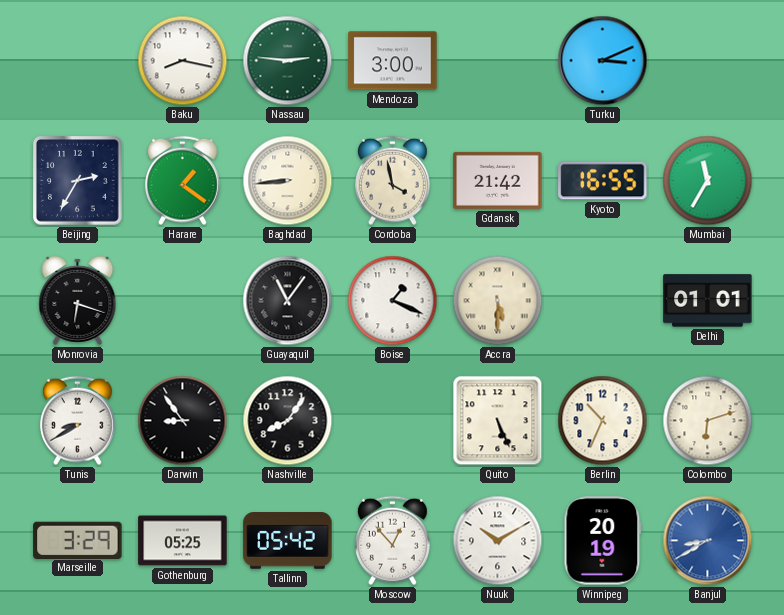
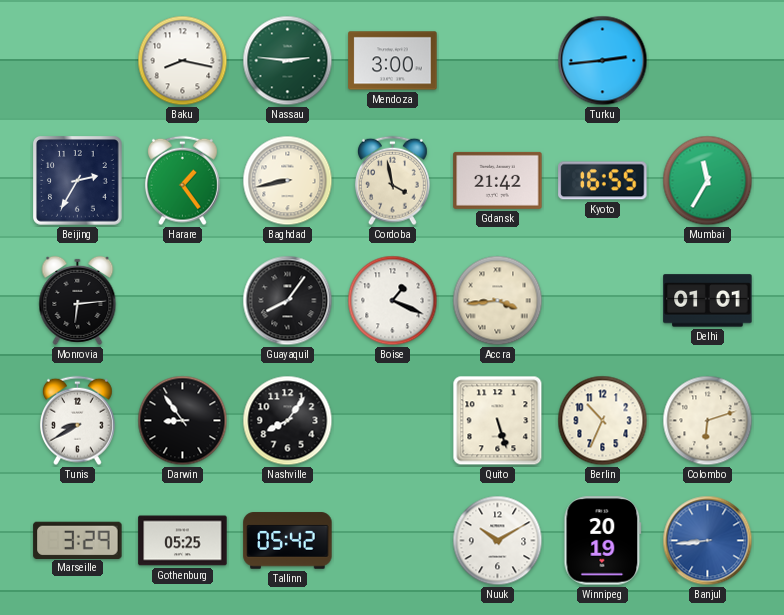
Turku: 3:11 -> 2:44 (603, 61)
Harare: 1:21 -> 1:24 (182, 181)
Baghdad: 8:44 -> 8:43 (288, 181)
Monrovia: 6:18 -> 6:14 (78, 300)
Guayaquil: 11:06 -> 8:06 (288, 301)
Accra: 5:30 -> 3:44 (498, 301)
Quito: 5:26 -> 5:27 (498, 421)
Moscow: 12:53 -> none (392, 541)
Banjul: 8:40 -> 8:44 (708, 541)
